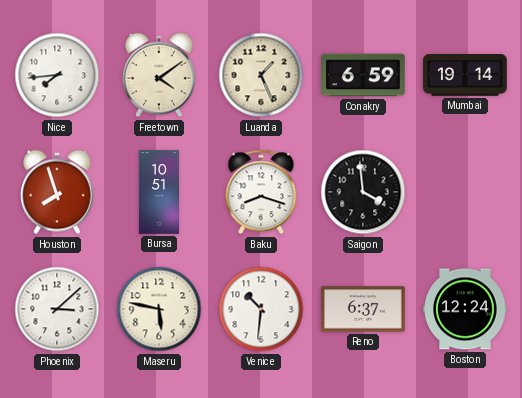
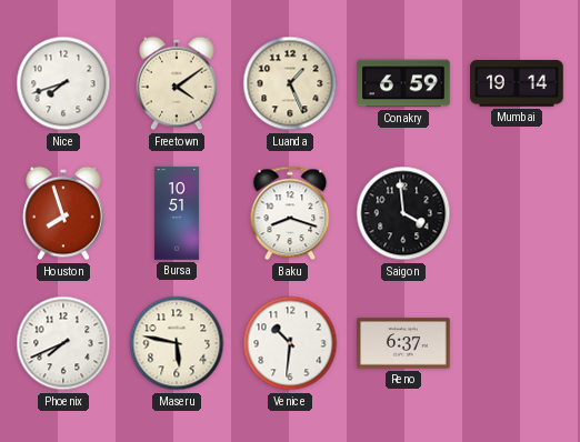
Nice: 7:44 -> 7:42 (63, 83)
Phoenix: 3:08 -> 7:41 (63, 343)
Boston: 12:24 -> none (465, 309)
